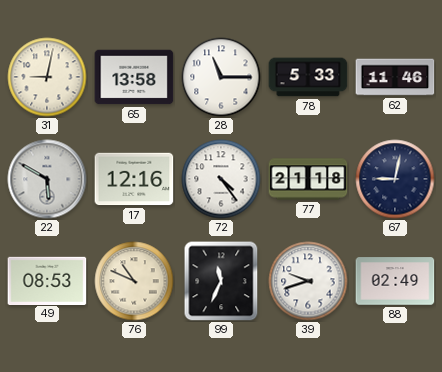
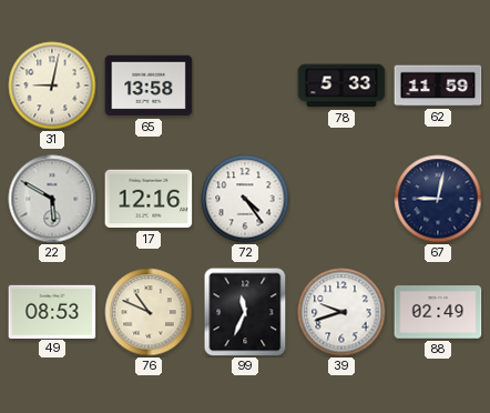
28: 11:15 -> none (221, 77)
62: 11:46 -> 11:59 (438, 85)
77: 21:18 -> none (308, 179)
